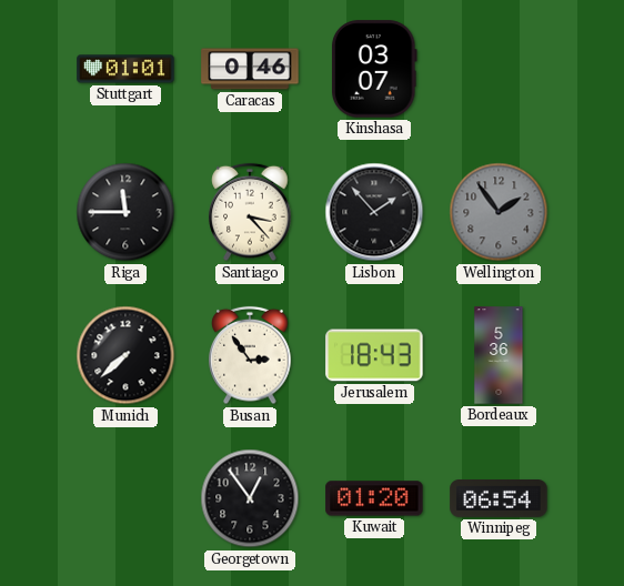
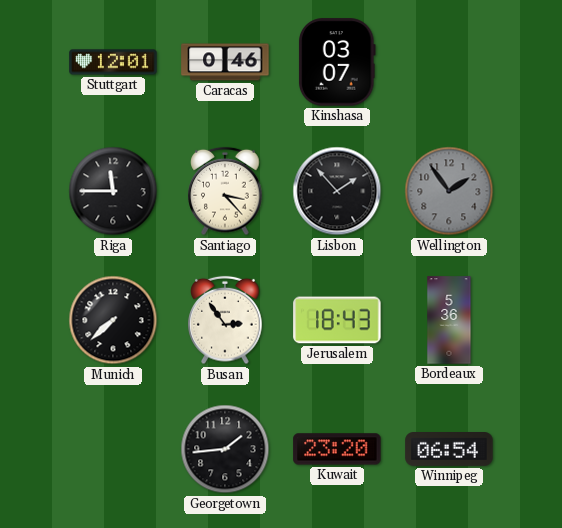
Stuttgart: 01:01 -> 12:01 (113, 62)
Georgetown: 12:54 -> 1:44 (225, 449)
Kuwait: 01:20 -> 23:20 (337, 449)
